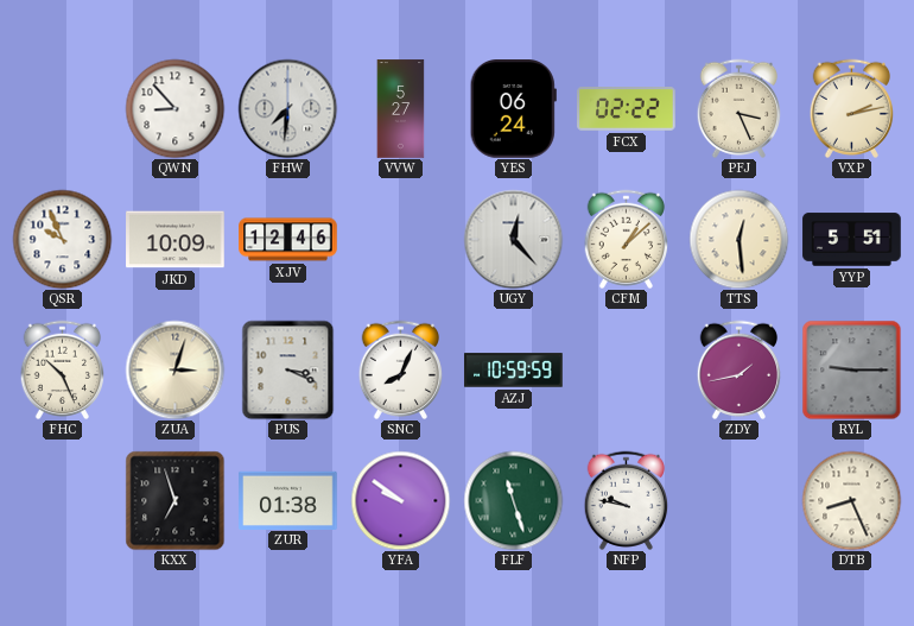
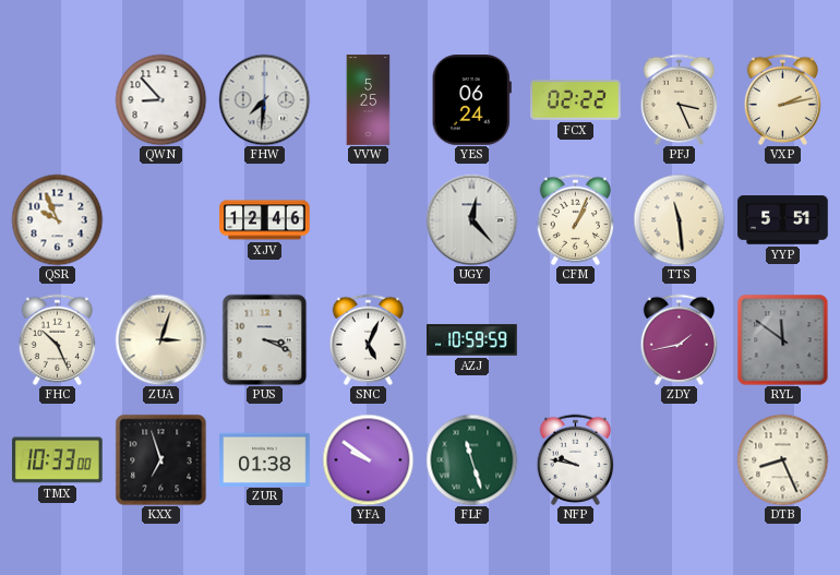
VVW: 5:27 -> 5:25 (369, 100)
JKD: 10:09 -> none (176, 240)
CFM: 1:08 -> 1:04 (576, 219)
TTS: 12:29 -> 11:29 (679, 219)
SNC: 8:04 -> 5:04 (369, 339)
RYL: 9:15 -> 11:51 (782, 339)
TMX: none -> 10:33 (58, 460)
